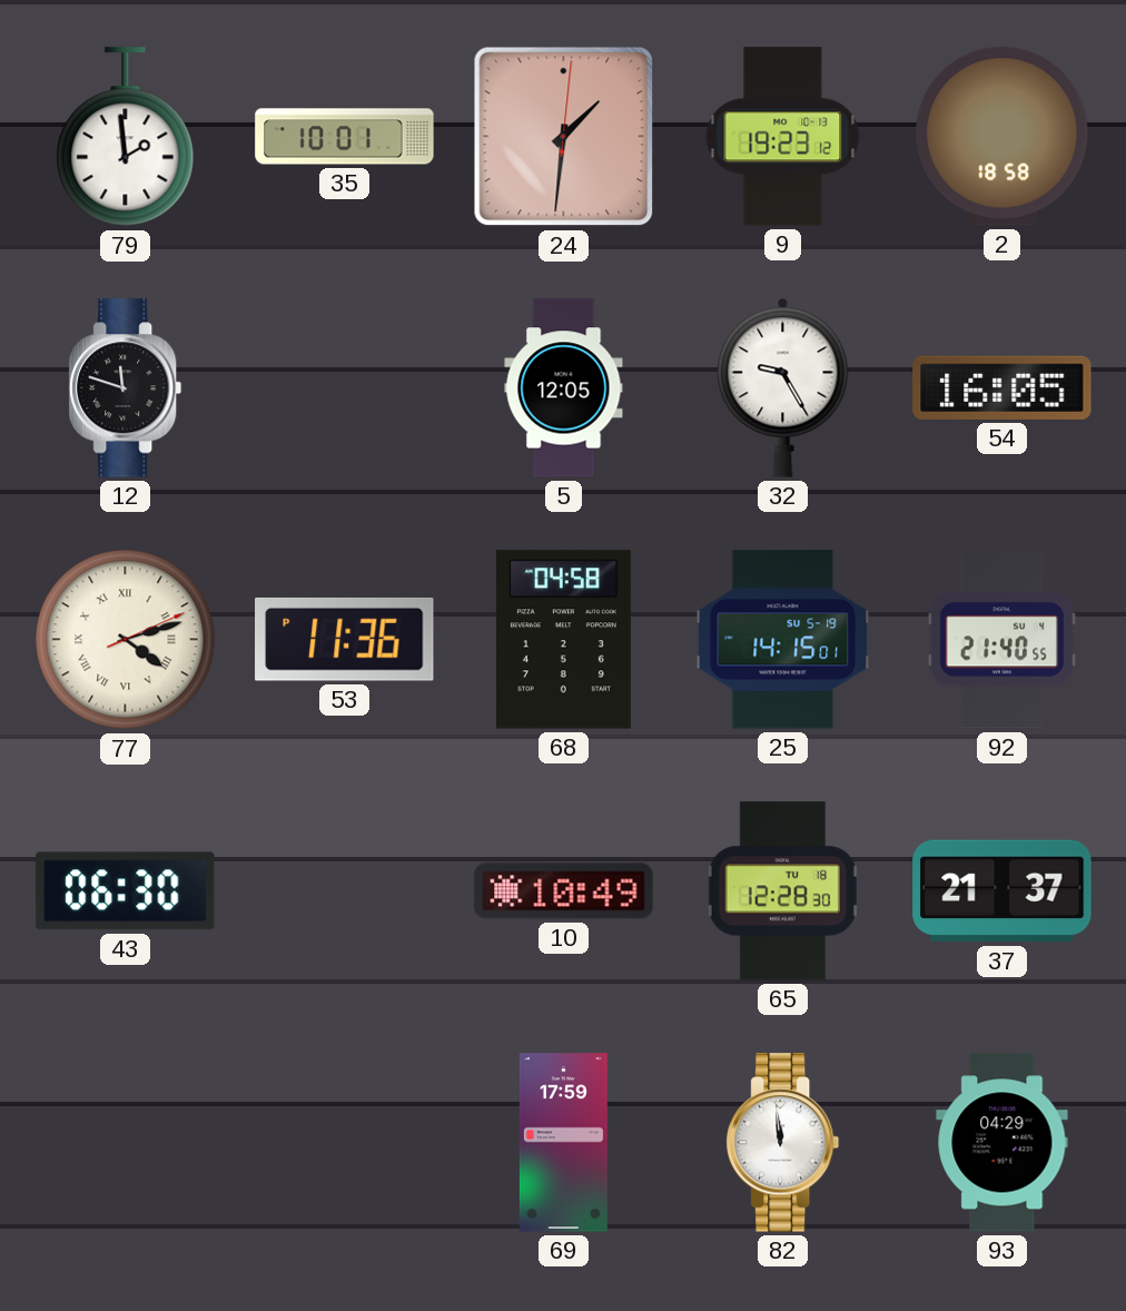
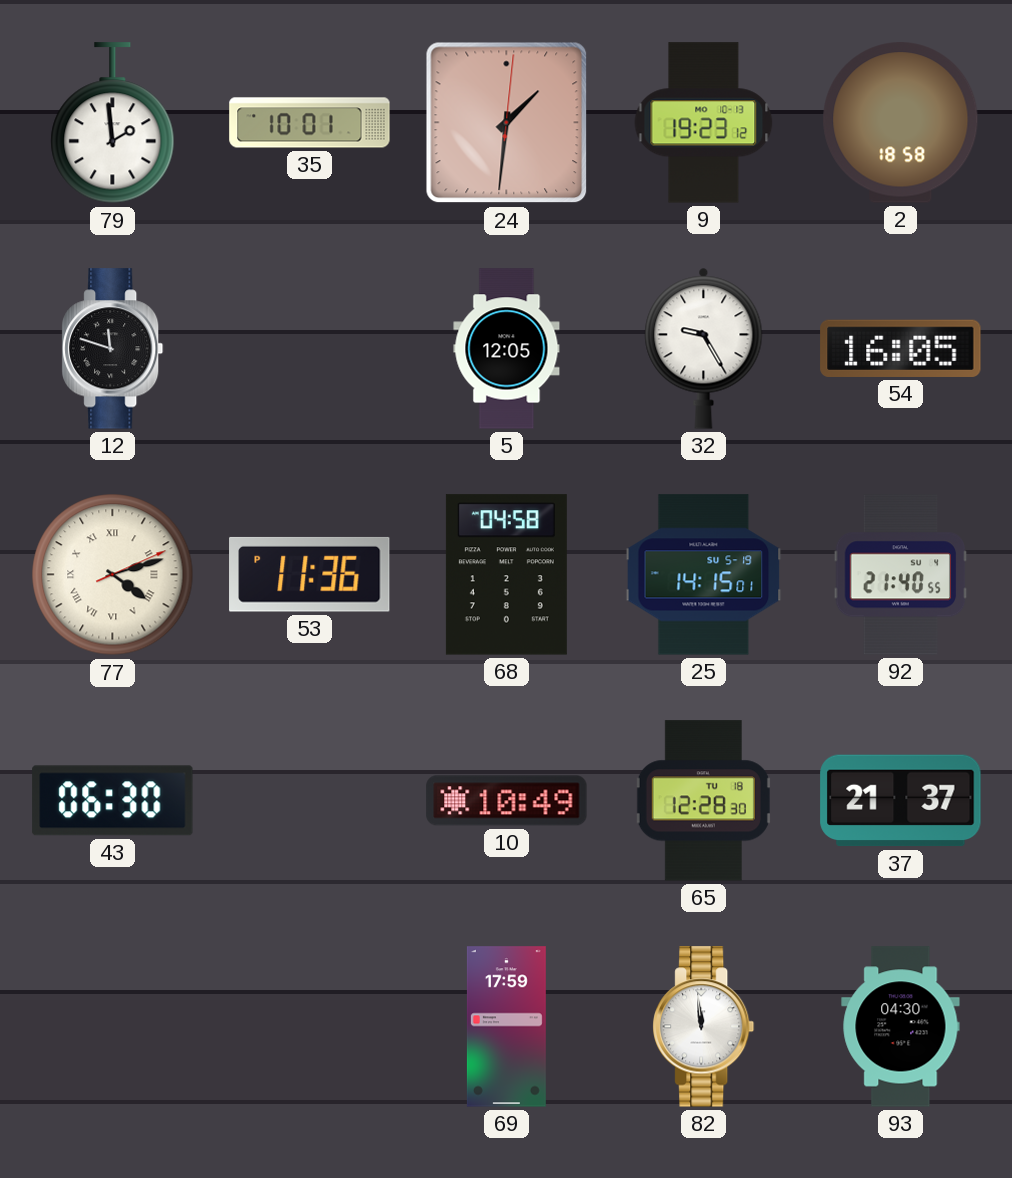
93: 04:29 -> 04:30 (901, 1027)
